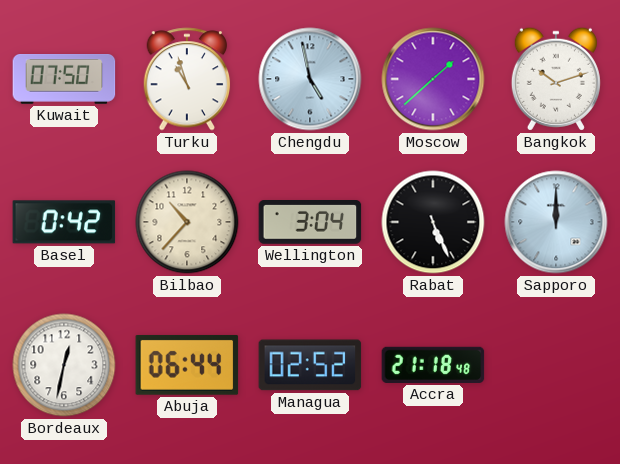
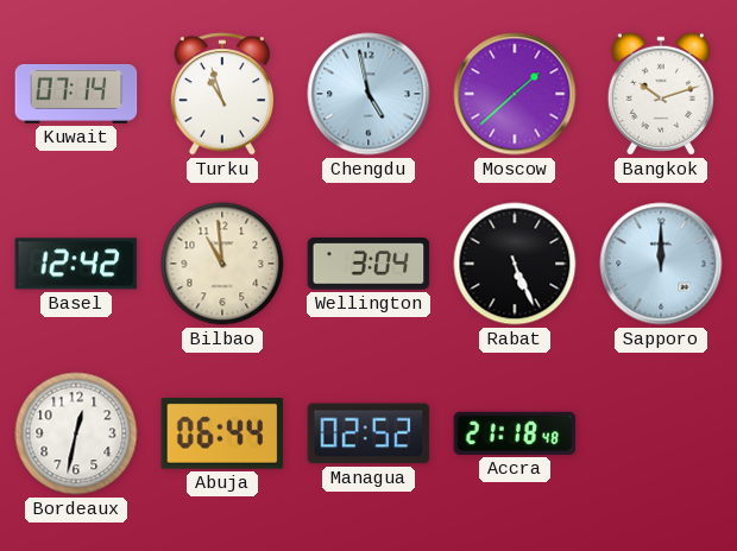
Kuwait: 07:50 -> 07:14 (76, 95)
Basel: 0:42 -> 12:42 (76, 264)
Bilbao: 10:37 -> 10:59 (222, 264)
